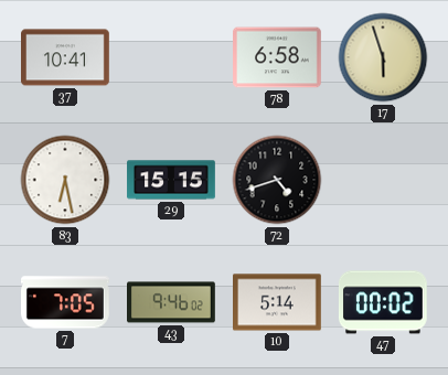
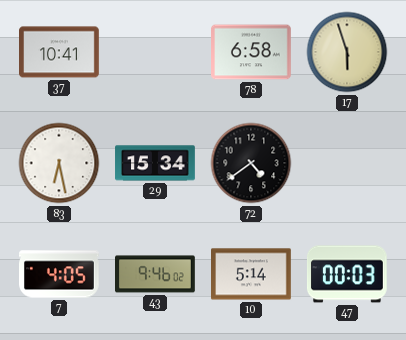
29: 15:15 -> 15:34 (155, 163)
72: 4:42 -> 4:39 (251, 163)
7: 7:05 -> 4:05 (60, 274)
47: 00:02 -> 00:03 (347, 274)
